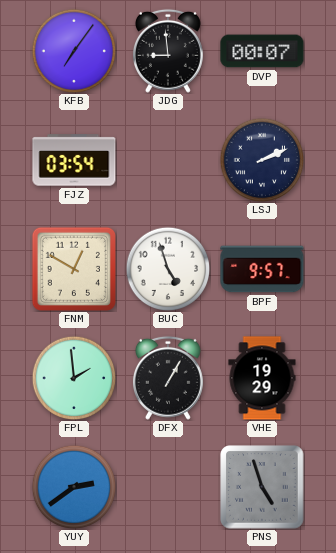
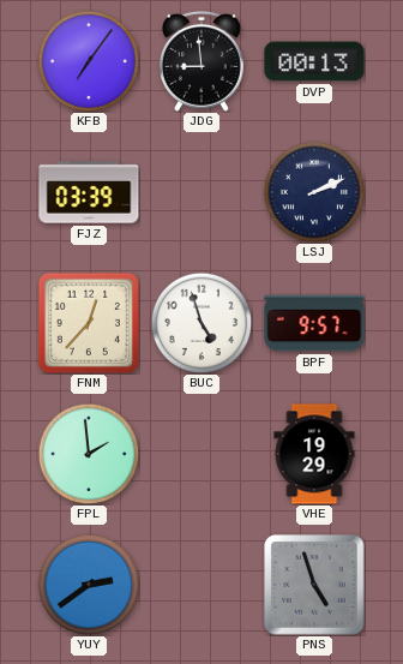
DVP: 00:07 -> 00:13 (314, 61)
FJZ: 03:54 -> 03:39 (89, 192)
FNM: 12:50 -> 12:37 (89, 323)
DFX: 1:05 -> none (168, 378)
